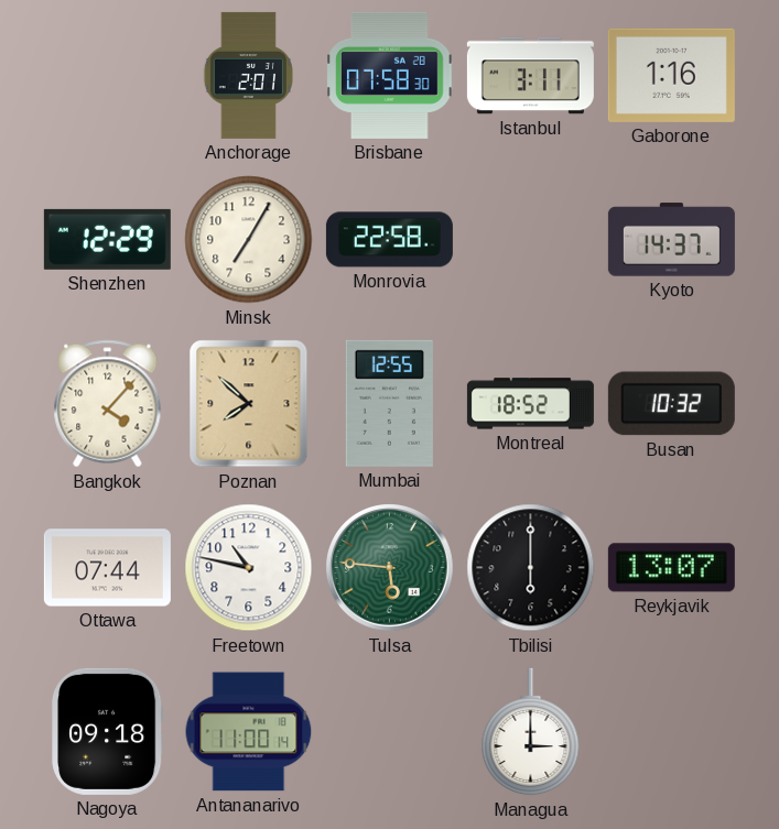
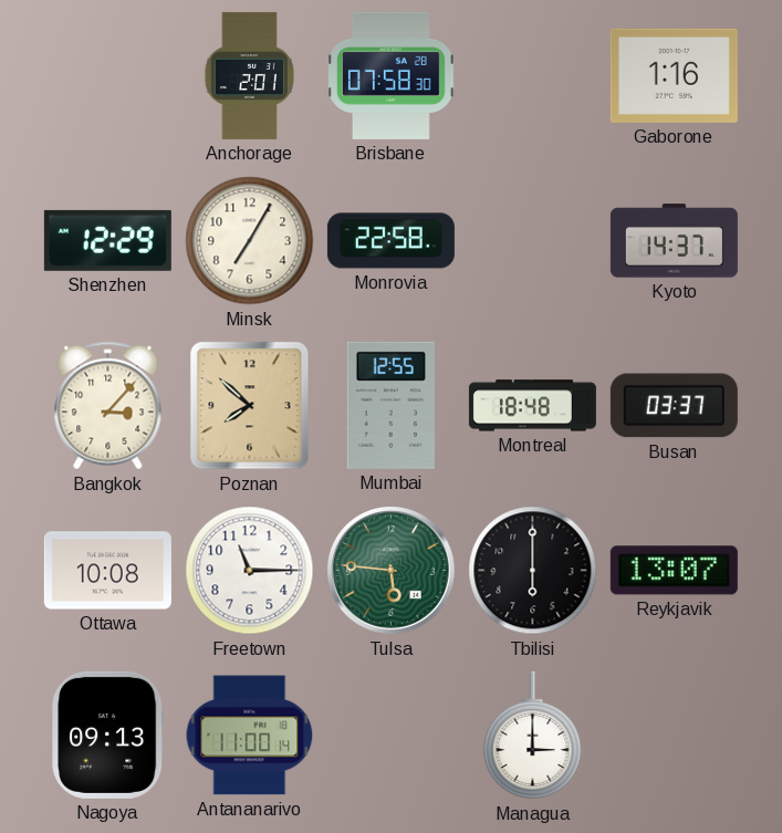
Istanbul: 3:11 -> none (530, 76)
Bangkok: 4:07 -> 3:07 (108, 406)
Montreal: 18:52 -> 18:48 (532, 406)
Busan: 10:32 -> 03:37 (674, 406)
Ottawa: 07:44 -> 10:08 (107, 571)
Freetown: 10:47 -> 11:15 (250, 571)
Nagoya: 09:18 -> 09:13 (108, 735)
